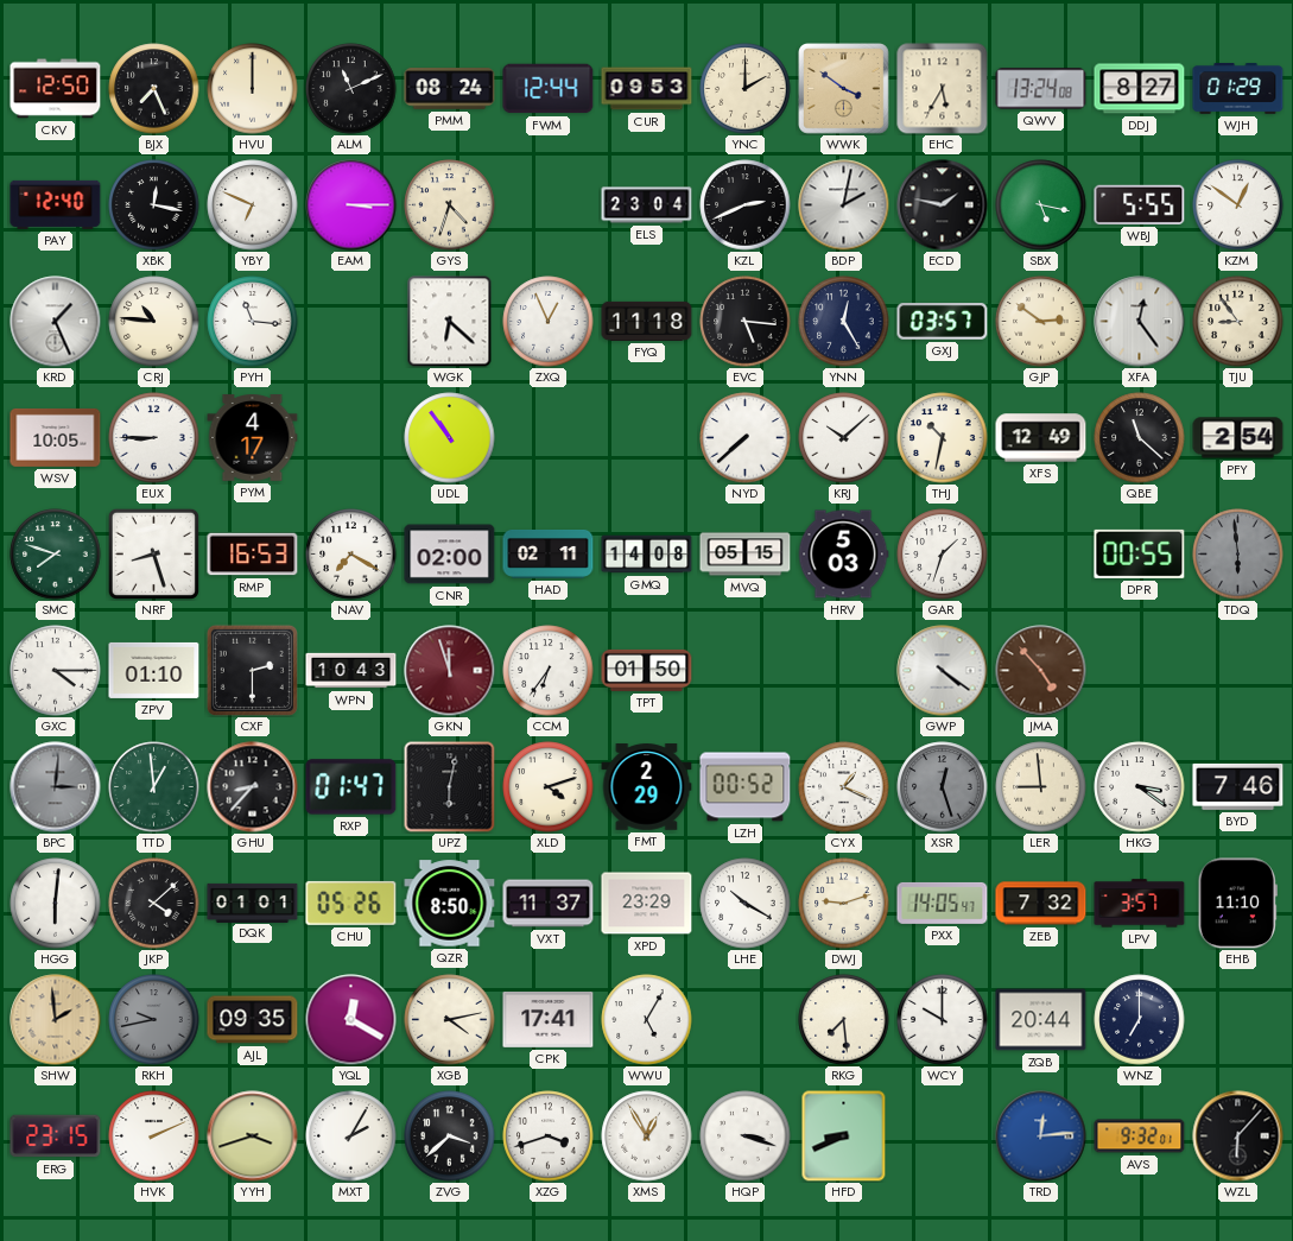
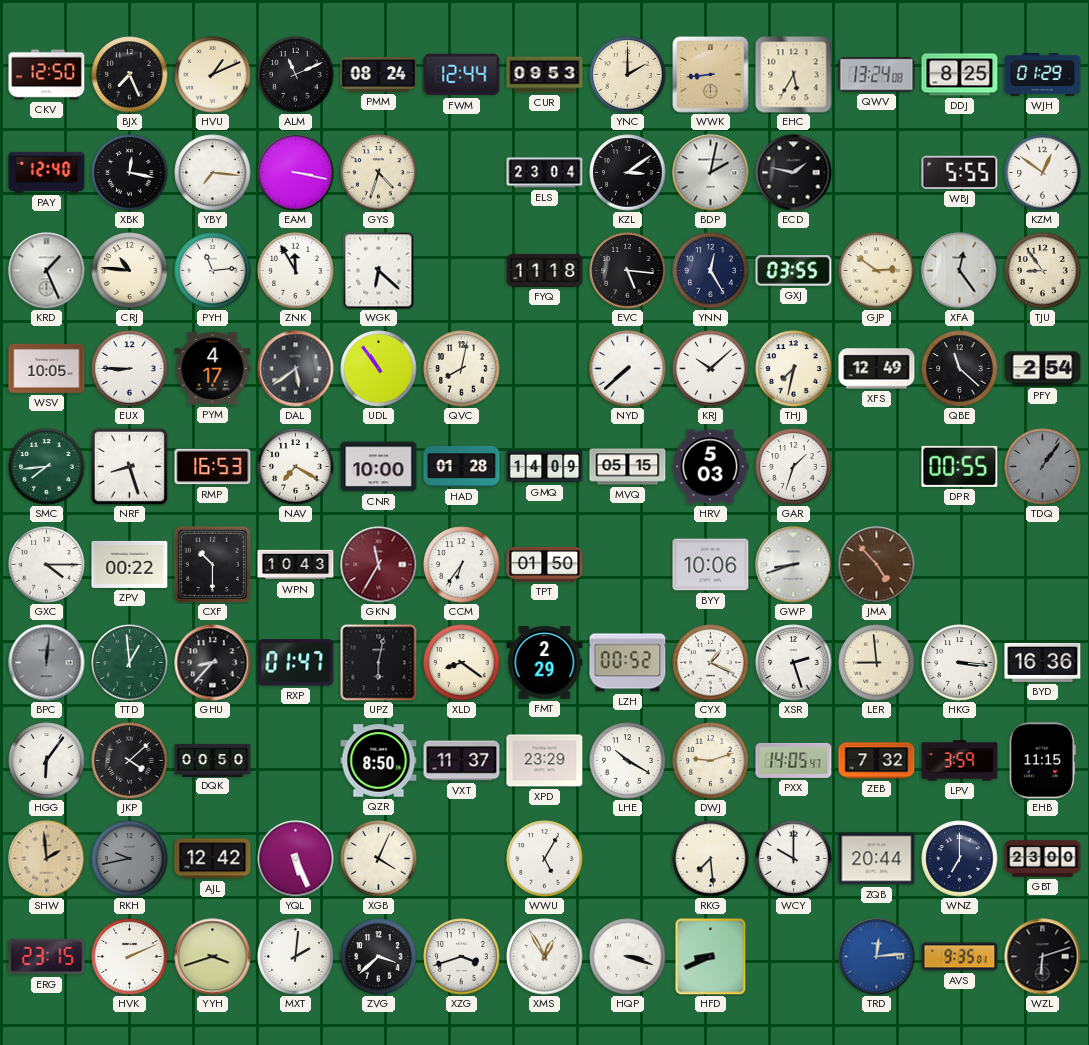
HVU: 12:00 -> 1:11 (213, 75)
WWK: 3:51 -> 8:44 (711, 75)
DDJ: 8:27 -> 8:25 (960, 75)
YBY: 6:49 -> 7:16 (213, 173)
EAM: 3:15 -> 3:17 (296, 173)
KZL: 2:41 -> 3:09 (628, 173)
SBX: 5:17 -> none (1041, 205)
PYH: 11:16 -> 11:14 (213, 271)
ZNK: none -> 11:55 (296, 271)
ZXQ: 12:56 -> none (549, 322)
GXJ: 03:57 -> 03:55 (794, 271)
DAL: none -> 5:39 (296, 369)
QVC: none -> 8:02 (462, 369)
THJ: 10:32 -> 7:32 (794, 369)
SMC: 7:48 -> 7:44 (47, 467)
CNR: 02:00 -> 10:00 (379, 467)
HAD: 02:11 -> 01:28 (462, 467)
GMQ: 14:08 -> 14:09 (545, 467)
TDQ: 5:59 -> 1:06 (1043, 467)
ZPV: 01:10 -> 00:22 (130, 564)
CXF: 2:30 -> 10:30 (212, 564)
GKN: 11:57 -> 11:35 (379, 565)
BYY: none -> 10:06 (711, 565)
GWP: 4:21 -> 8:42 (794, 565)
BPC: 3:01 -> 12:01 (47, 663)
XLD: 4:12 -> 8:21 (462, 663)
XSR: 12:27 -> 2:27 (794, 663)
XSR dial: grey -> white (794, 663)
HKG: 3:21 -> 3:16 (960, 663)
BYD: 7:46 -> 16:36 (1043, 662)
HGG: 6:01 -> 6:06 (47, 761)
DQK: 01:01 -> 00:50 (213, 760)
CHU: 05:26 -> none (351, 903)
LPV: 3:57 -> 3:59 (960, 761)
EHB: 11:10 -> 11:15 (1042, 761)
AJL: 09:35 -> 12:42 (213, 859)
YQL: 12:20 -> 5:26 (296, 859)
XGB: 4:13 -> 4:04 (379, 859)
CPK: 17:41 -> none (549, 1019)
GBT: none -> 23:00 (1043, 859)
MXT: 2:05 -> 2:01 (296, 957)
AVS: 9:32 -> 9:35 (960, 957)
WZL: 6:07 -> 6:12 (1043, 957)
